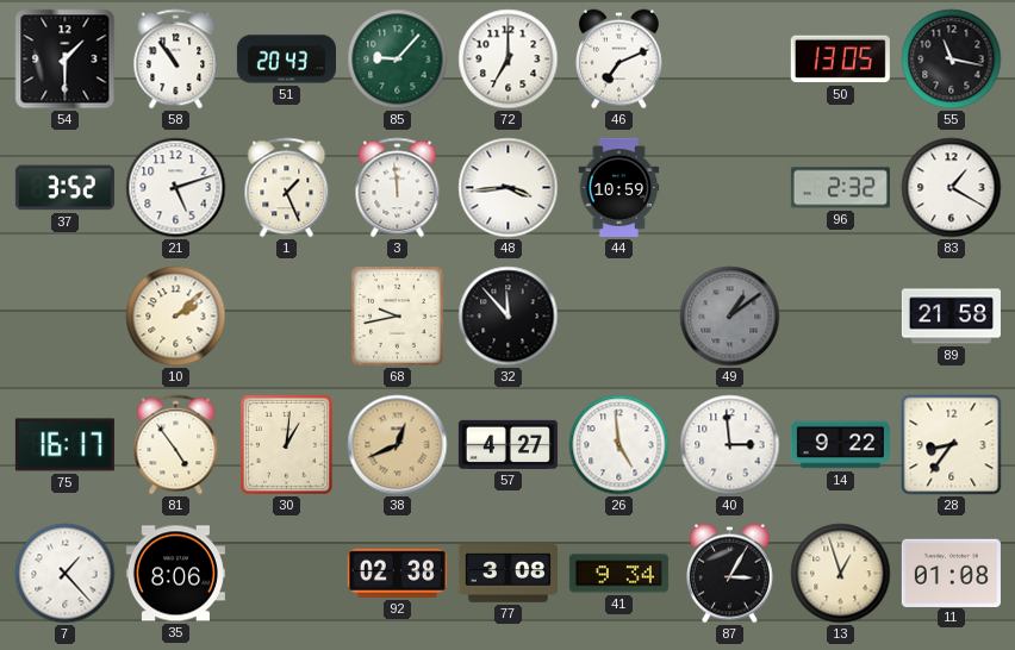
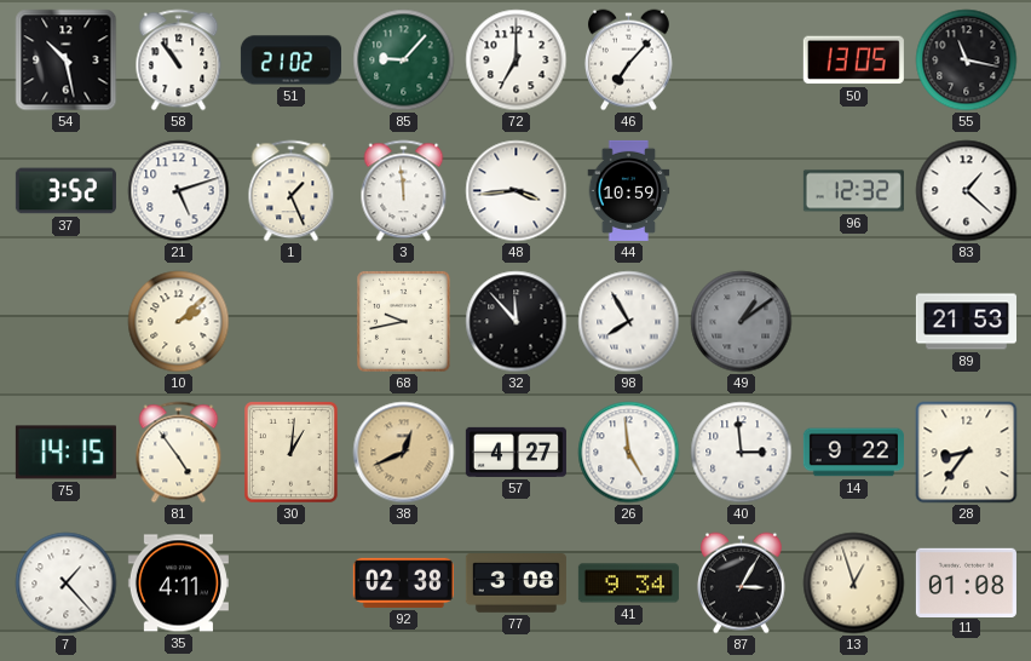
54: 1:30 -> 10:28 (67, 61)
51: 20:43 -> 21:02 (290, 61)
46: 7:11 -> 7:07 (628, 61)
96: 2:32 -> 12:32 (853, 191)
83: 1:20 -> 1:22 (967, 191)
98: none -> 7:55 (629, 322)
89: 21:58 -> 21:53 (966, 322)
75: 16:17 -> 14:15 (65, 453)
35: 8:06 -> 4:11 (178, 584)
